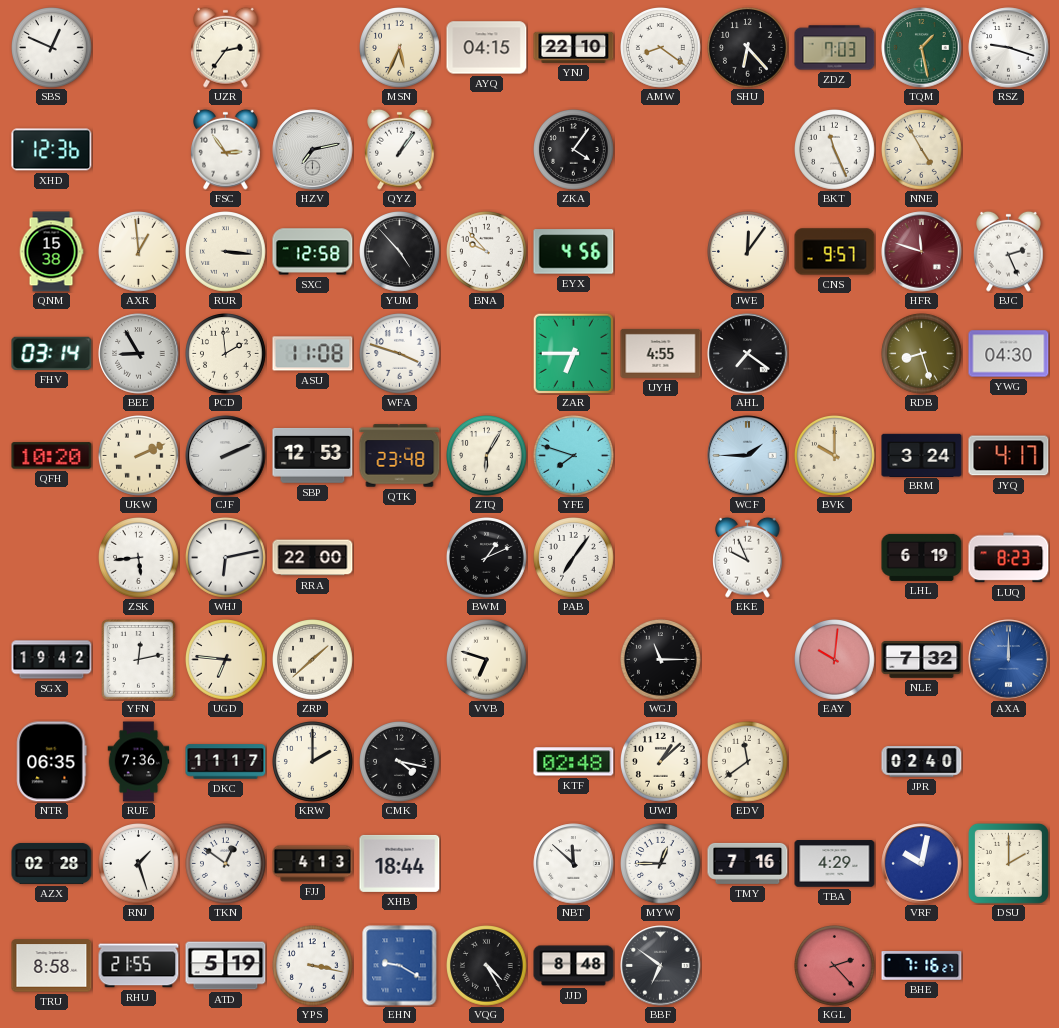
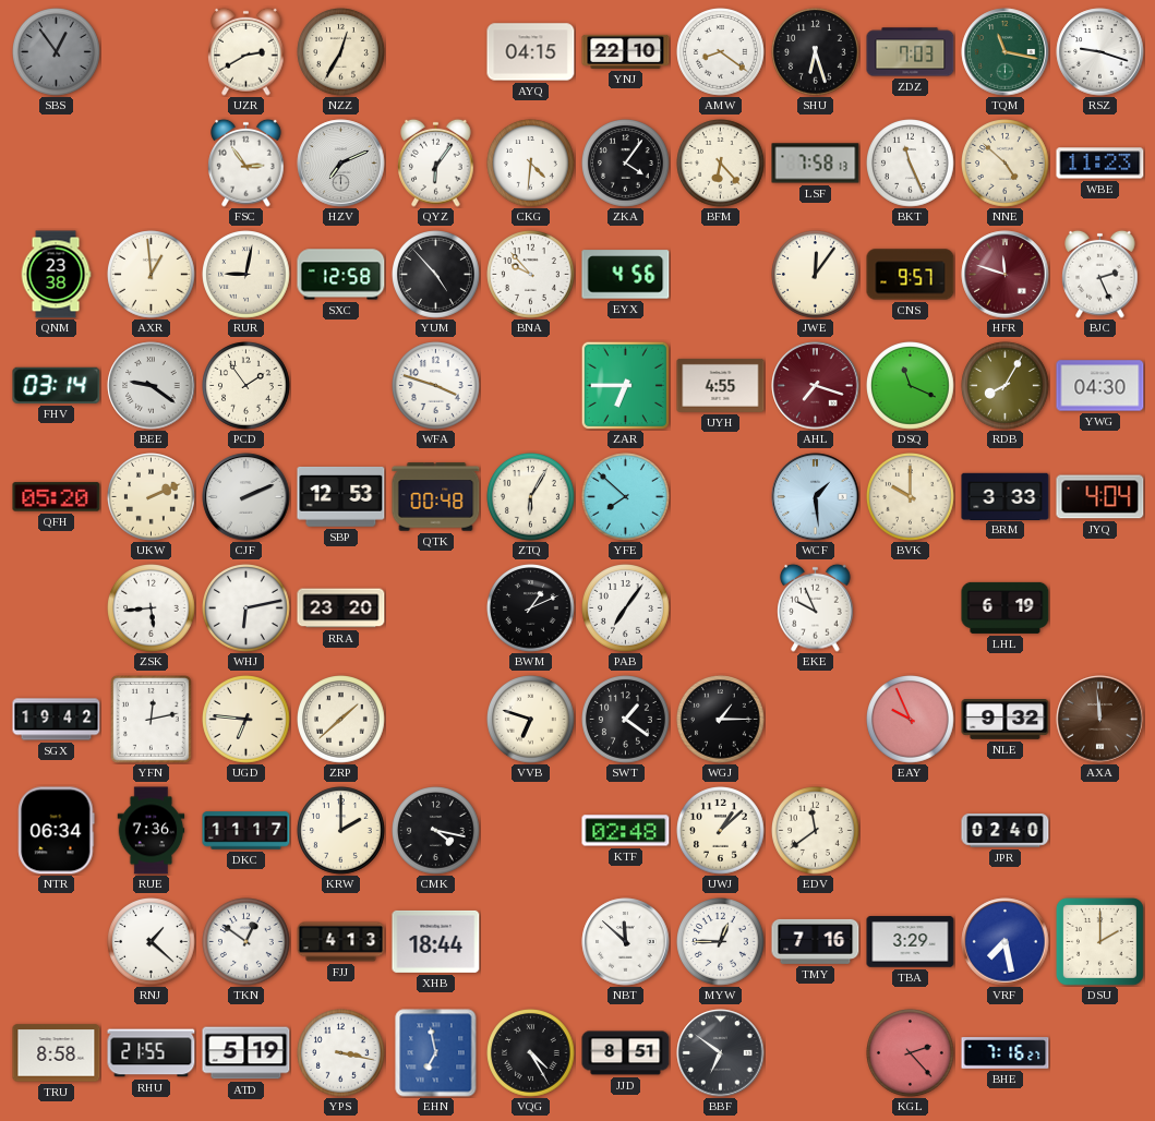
SBS: 12:49 -> 12:54 (57, 52)
SBS dial: white -> grey (57, 52)
UZR: 2:36 -> 2:40 (246, 51)
NZZ: none -> 12:35 (341, 52)
MSN: 5:34 -> none (400, 48)
SHU: 6:23 -> 6:27 (816, 52)
TQM: 1:28 -> 11:17 (1006, 52)
XHD: 12:36 -> none (52, 150)
HZV: 7:13 -> 7:11 (341, 164)
QYZ: 1:06 -> 6:06 (436, 162)
CKG: none -> 4:31 (531, 164)
BFM: none -> 6:23 (721, 164)
LSF: none -> 7:58 (816, 164)
NNE: 4:55 -> 4:52 (1006, 164)
WBE: none -> 11:23 (1100, 164)
QNM: 15:38 -> 23:38 (56, 275)
RUR: 3:16 -> 9:02 (246, 275)
BEE: 8:55 -> 9:21 (152, 386)
PCD: 1:59 -> 1:54 (246, 386)
ASU: 11:08 -> none (313, 354)
AHL: 7:21 -> 7:18 (816, 386)
AHL dial: black -> burgundy (816, 386)
DSQ: none -> 11:19 (911, 386)
RDB: 8:27 -> 8:05 (1006, 386)
QFH: 10:20 -> 05:20 (57, 497)
QTK: 23:48 -> 00:48 (436, 497)
YFE: 7:48 -> 7:52 (626, 497)
WCF: 1:45 -> 1:29 (816, 497)
BRM: 3:24 -> 3:33 (1006, 496)
JYQ: 4:17 -> 4:04 (1100, 497)
RRA: 22:00 -> 23:20 (341, 608)
LUQ: 8:23 -> none (1009, 558)
SWT: none -> 1:21 (626, 720)
WGJ: 11:15 -> 1:15 (721, 720)
EAY: 10:01 -> 9:56 (911, 720)
NLE: 7:32 -> 9:32 (1006, 720)
AXA: 12:00 -> 11:59 (1100, 720)
AXA dial: blue -> brown (1100, 720)
NTR: 06:35 -> 06:34 (57, 831)
AZX: 02:28 -> none (52, 863)
RNJ: 1:27 -> 1:22 (152, 942)
TBA: 4:29 -> 3:29 (911, 942)
VRF: 10:02 -> 7:28 (1006, 942)
EHN: 9:20 -> 6:58 (436, 1053)
JJD: 8:48 -> 8:51 (626, 1053)
